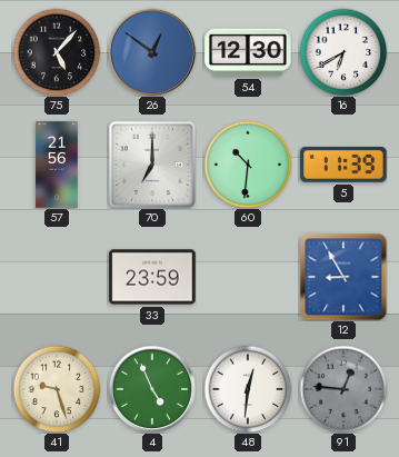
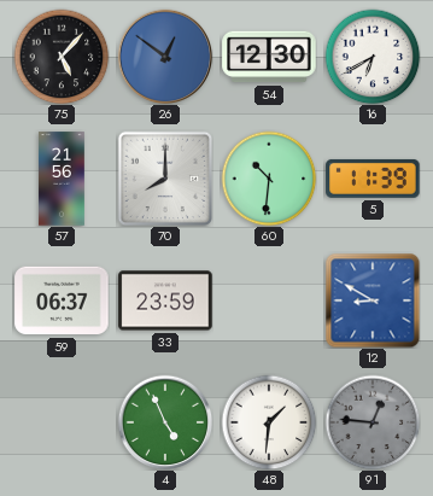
70: 7:00 -> 8:00 (164, 177)
59: none -> 06:37 (62, 300)
12: 8:55 -> 8:50 (373, 300)
41: 9:27 -> none (57, 389)
48: 12:31 -> 1:31 (269, 422)
